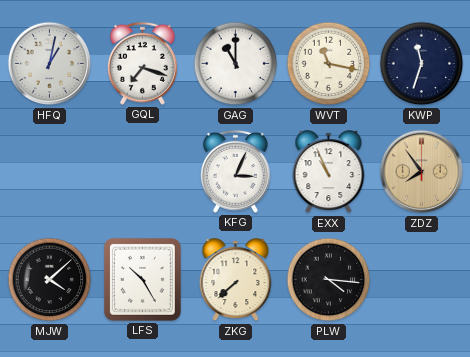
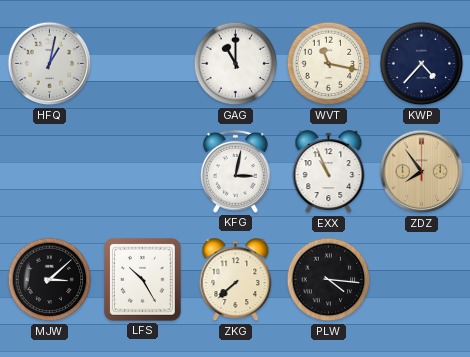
GQL: 7:18 -> none (142, 63)
KWP: 11:33 -> 4:37 (422, 64)
KFG: 3:04 -> 3:02 (235, 171)
MJW: 4:08 -> 3:08 (50, 280)
